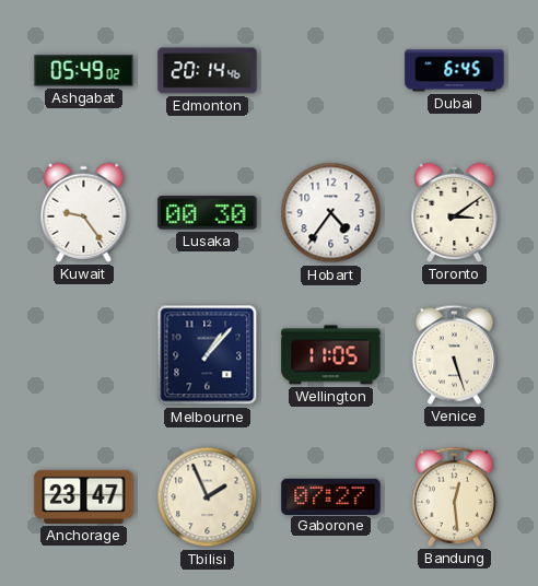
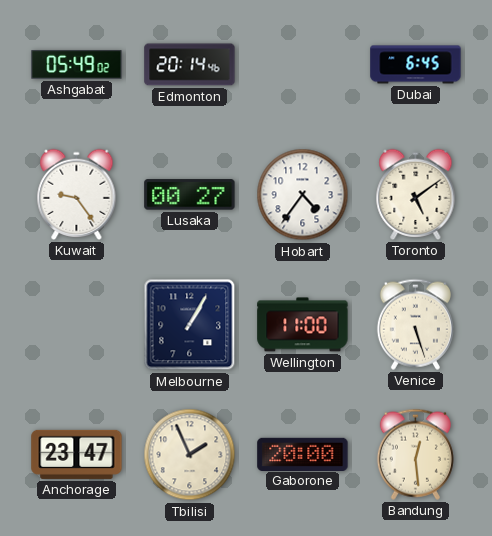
Lusaka: 00:30 -> 00:27 (190, 195)
Toronto: 3:09 -> 5:09 (416, 194)
Melbourne: 1:07 -> 1:05 (190, 325)
Wellington: 11:05 -> 11:00 (303, 325)
Gaborone: 07:27 -> 20:00 (303, 454)
